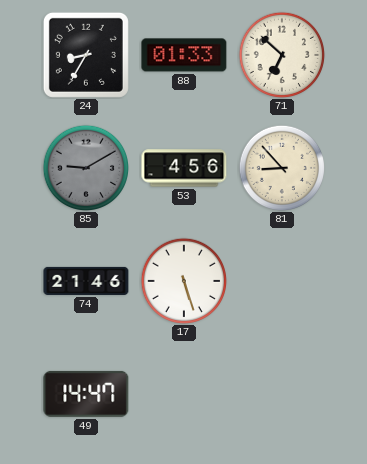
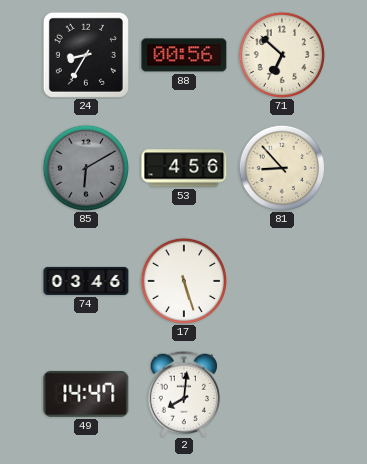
88: 01:33 -> 00:56 (184, 55)
85: 9:10 -> 6:10 (85, 167)
74: 21:46 -> 03:46 (86, 281)
2: none -> 8:01 (184, 394)
